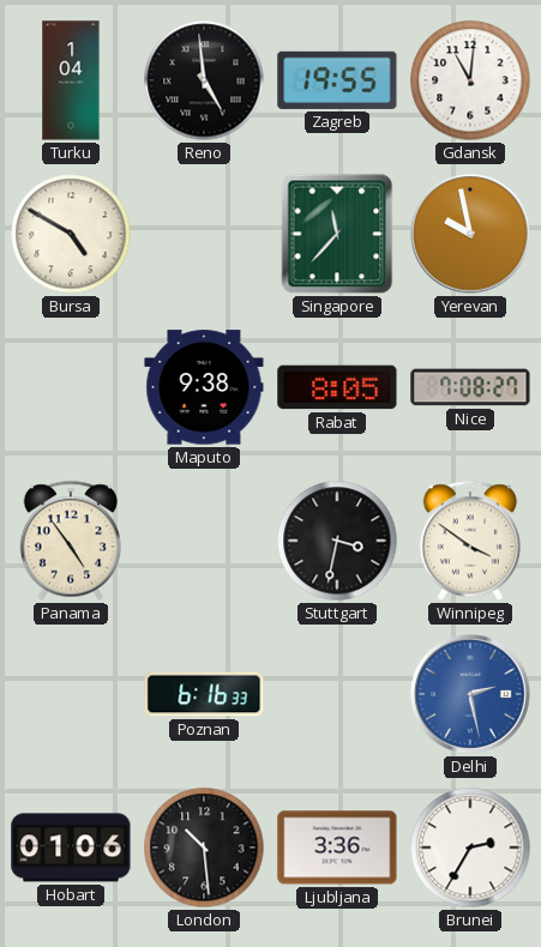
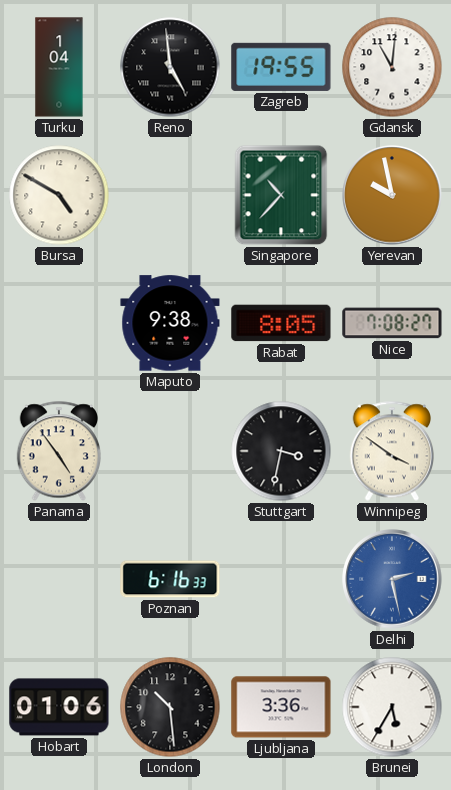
Singapore: 11:37 -> 10:37 (281, 195)
Brunei: 2:35 -> 5:35 (392, 707)
